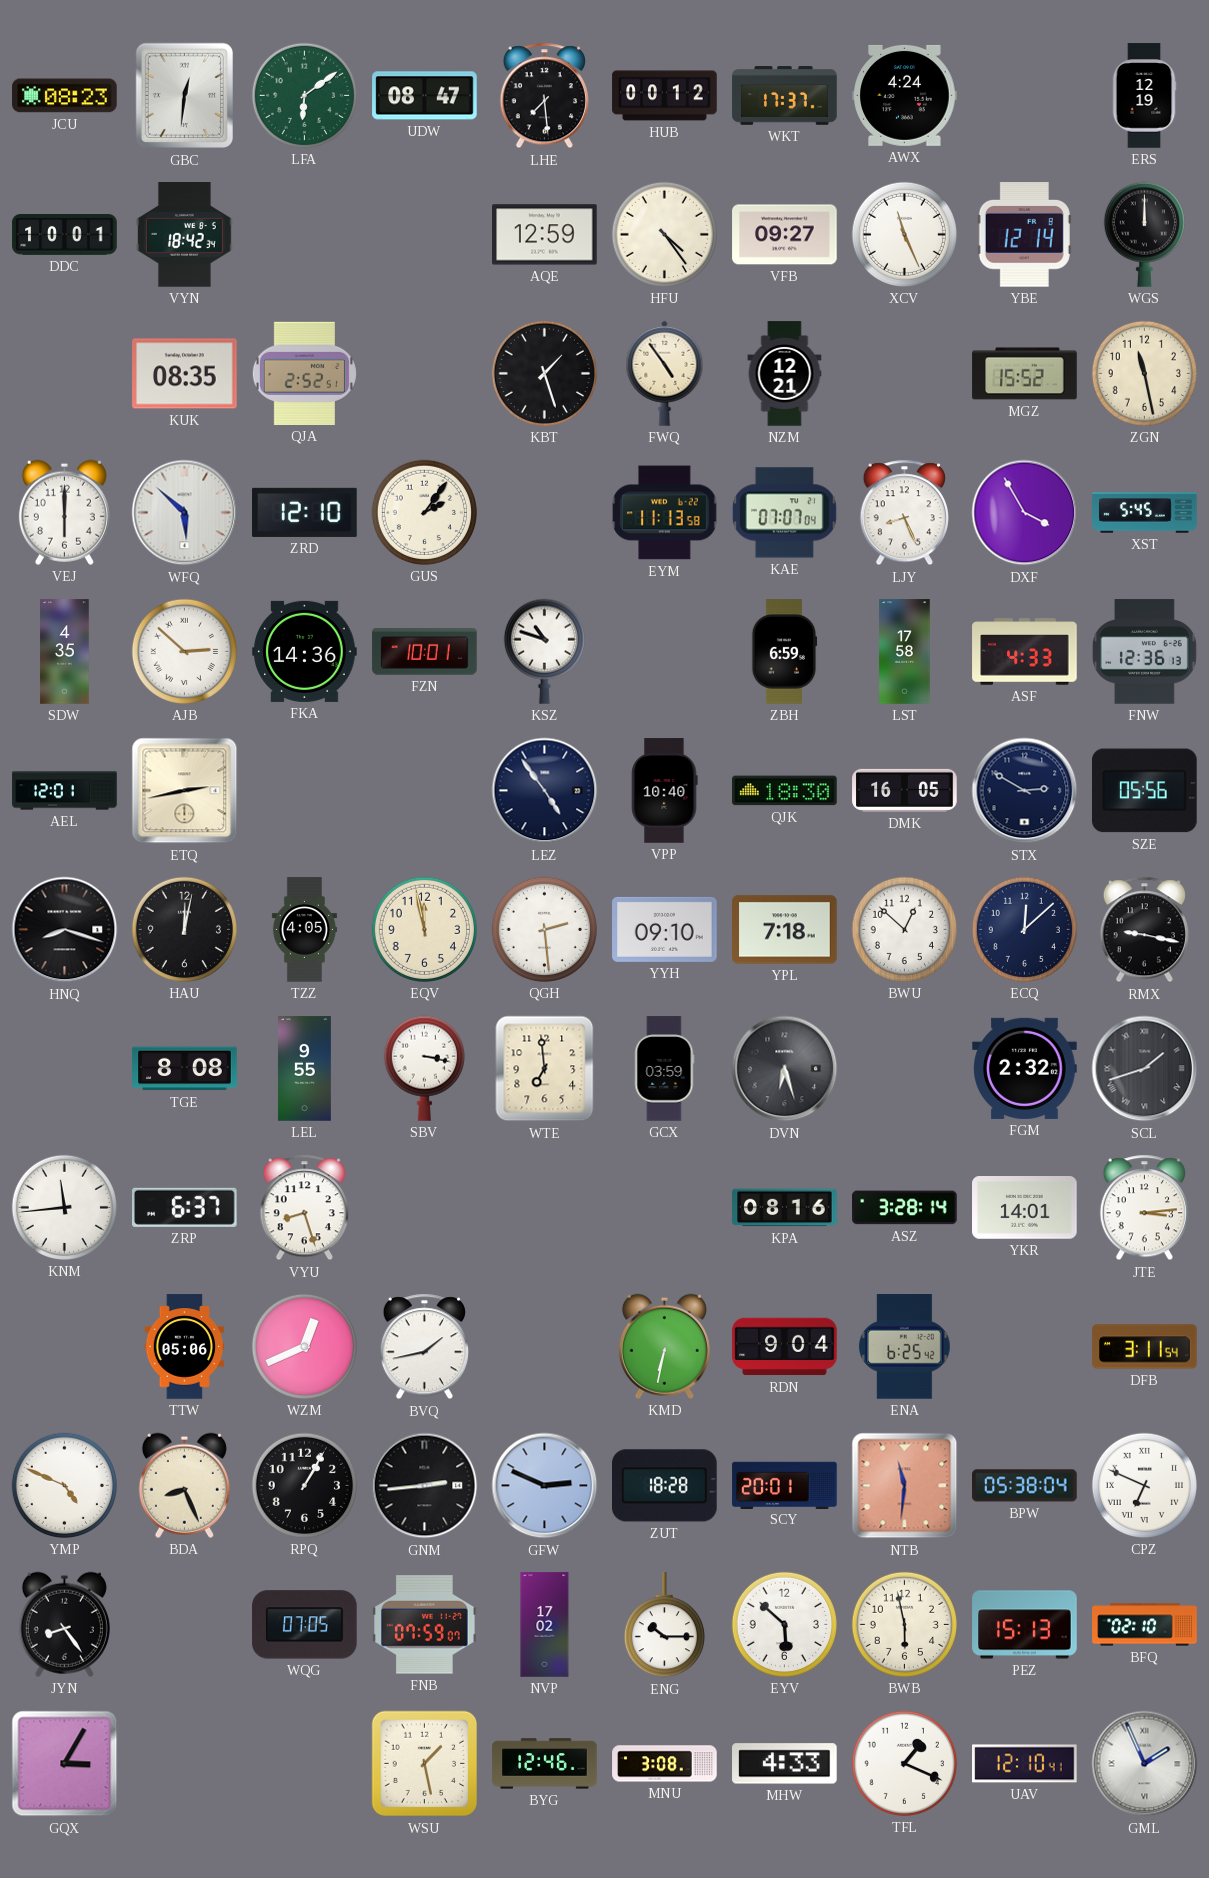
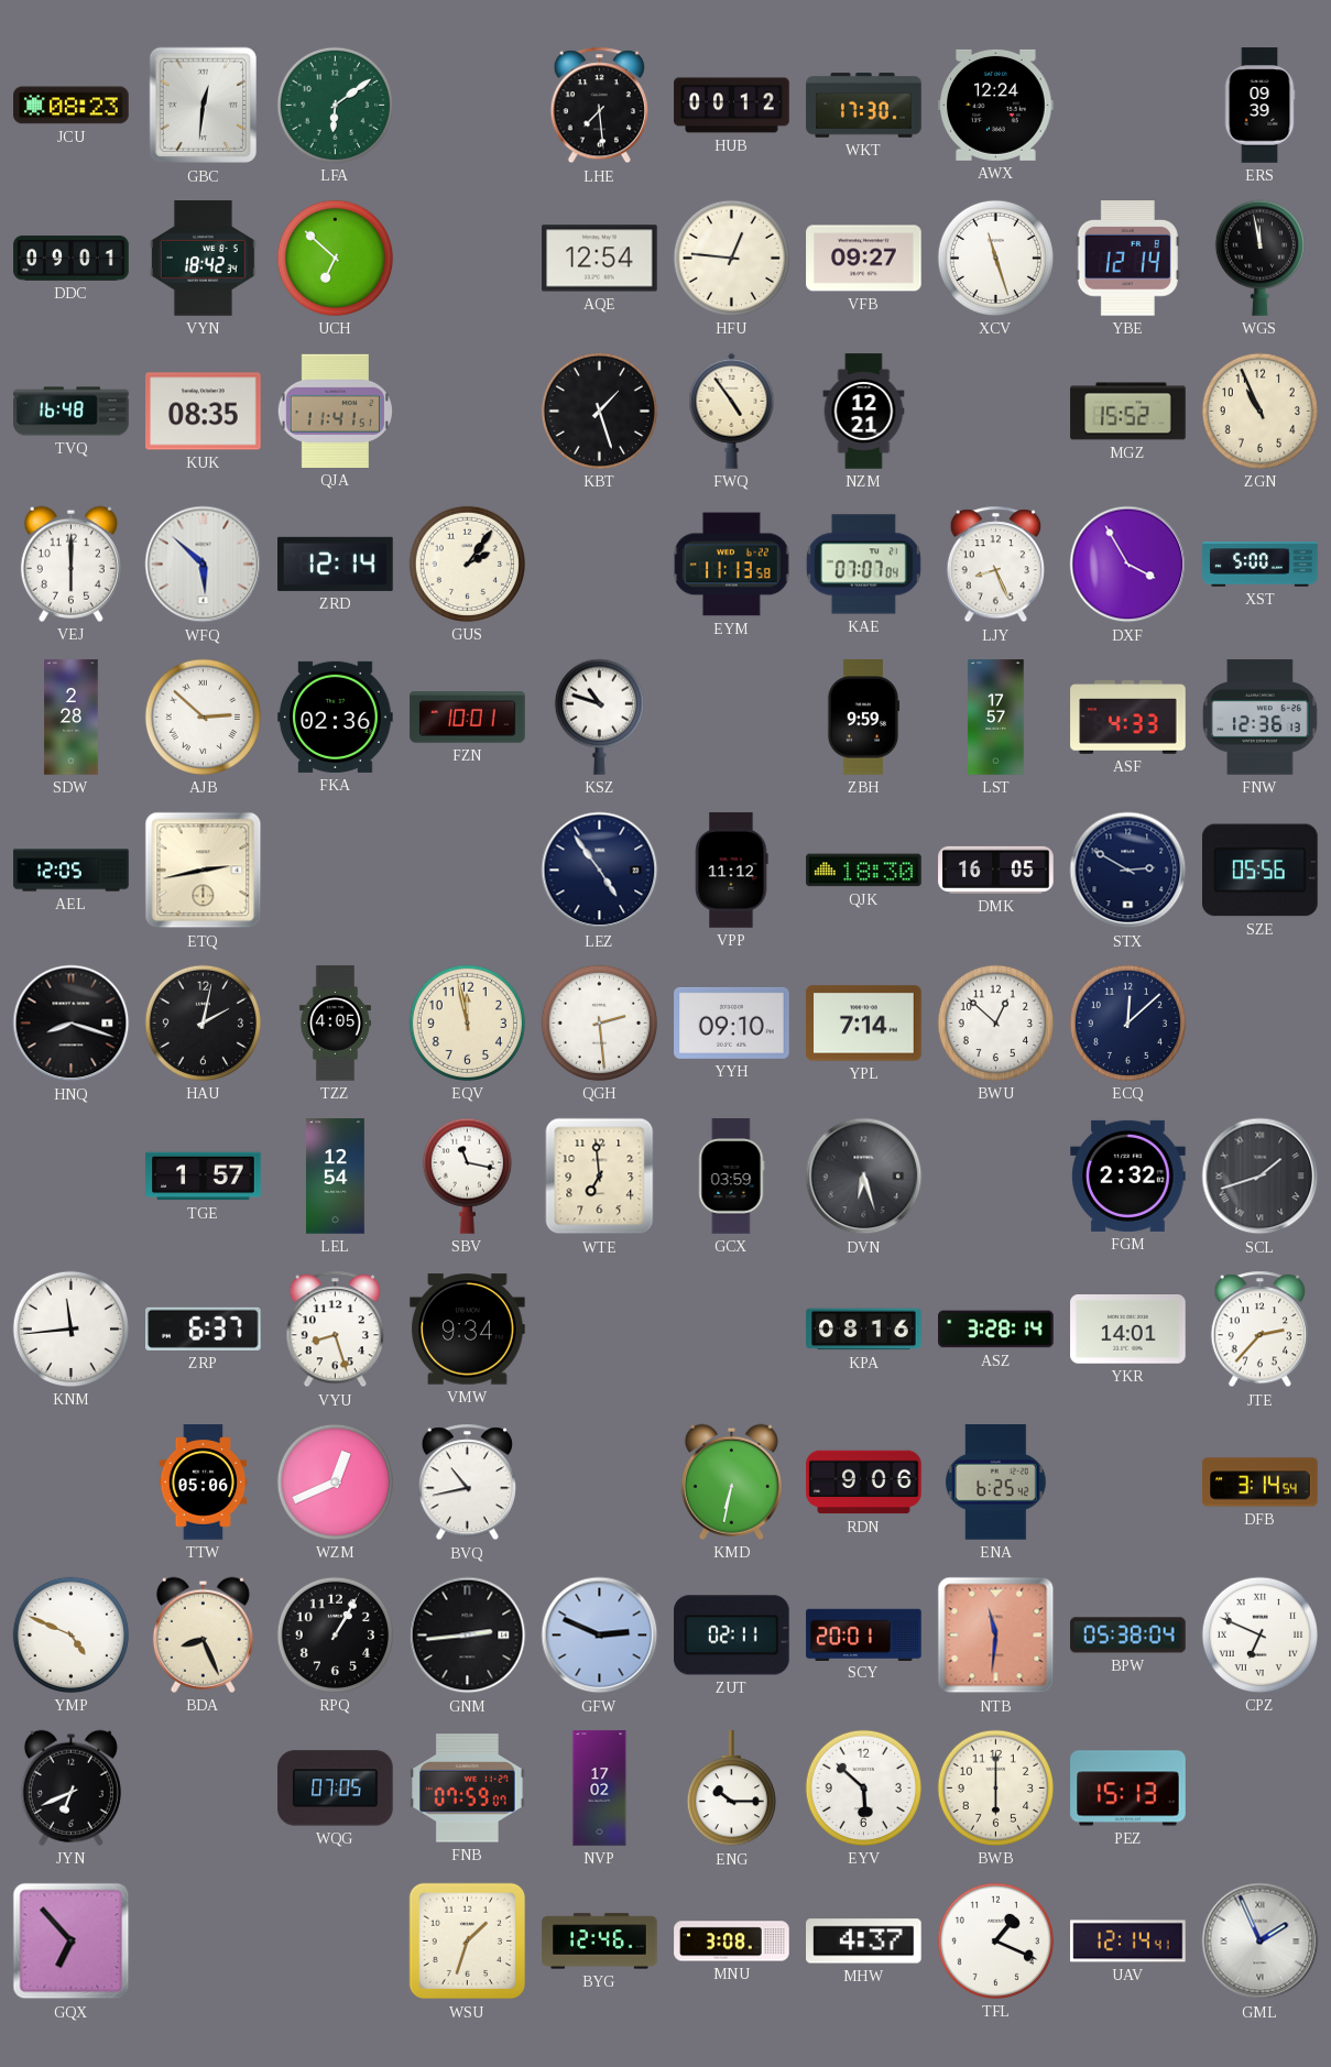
UDW: 08:47 -> none (425, 96)
WKT: 17:37 -> 17:30 (864, 106)
AWX: 4:24 -> 12:24 (996, 105)
ERS: 12:19 -> 09:39 (1259, 106)
DDC: 10:01 -> 09:01 (72, 259)
UCH: none -> 6:52 (335, 258)
AQE: 12:59 -> 12:54 (600, 259)
HFU: 4:24 -> 12:46 (731, 258)
XCV: 11:26 -> 11:27 (995, 258)
WGS: 12:00 -> 11:58 (1259, 258)
TVQ: none -> 16:48 (72, 412)
QJA: 2:52 -> 11:41 (335, 411)
ZGN: 11:28 -> 10:56 (1259, 411)
ZRD: 12:10 -> 12:14 (336, 564)
XST: 5:45 -> 5:00 (1261, 565)
SDW: 4:35 -> 2:28 (72, 718)
FKA: 14:36 -> 02:36 (336, 717)
ZBH: 6:59 -> 9:59 (863, 718)
LST: 17:58 -> 17:57 (996, 718)
AEL: 12:01 -> 12:05 (72, 871)
VPP: 10:40 -> 11:12 (731, 871)
HAU: 12:02 -> 2:02 (203, 1022)
YPL: 7:18 -> 7:14 (864, 1024)
RMX: 9:17 -> none (1144, 930)
TGE: 8:08 -> 1:57 (204, 1177)
LEL: 9:55 -> 12:54 (335, 1177)
SBV: 3:17 -> 11:17 (467, 1175)
VMW: none -> 9:34 (468, 1330)
JTE: 3:14 -> 2:37 (1259, 1330)
BVQ: 1:43 -> 10:43 (467, 1483)
RDN: 9:04 -> 9:06 (864, 1483)
DFB: 3:11 -> 3:14 (1261, 1483)
ZUT: 18:28 -> 02:11 (732, 1636)
JYN: 8:24 -> 6:41 (70, 1787)
BWB: 5:58 -> 6:00 (995, 1787)
BFQ: 02:10 -> none (1145, 1625)
GQX: 3:05 -> 6:53 (72, 1942)
WSU: 1:28 -> 1:33 (468, 1942)
MHW: 4:33 -> 4:37 (864, 1942)
UAV: 12:10 -> 12:14 (1128, 1942)
